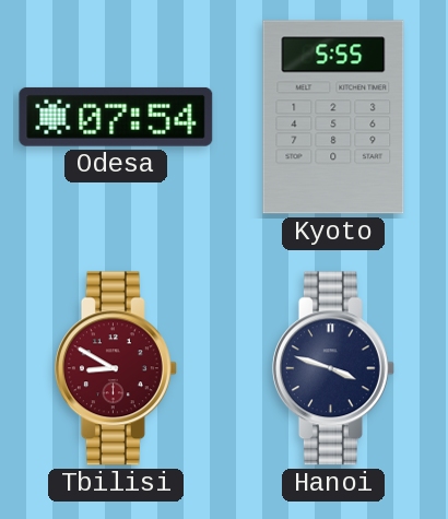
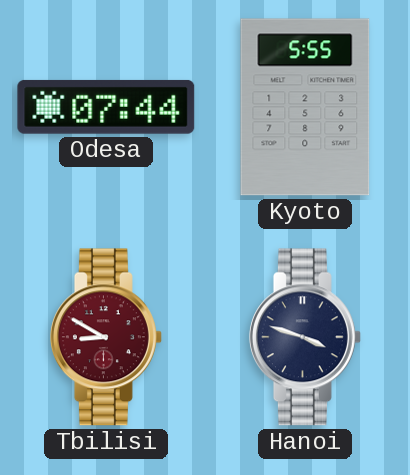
Odesa: 07:54 -> 07:44 (106, 107)
